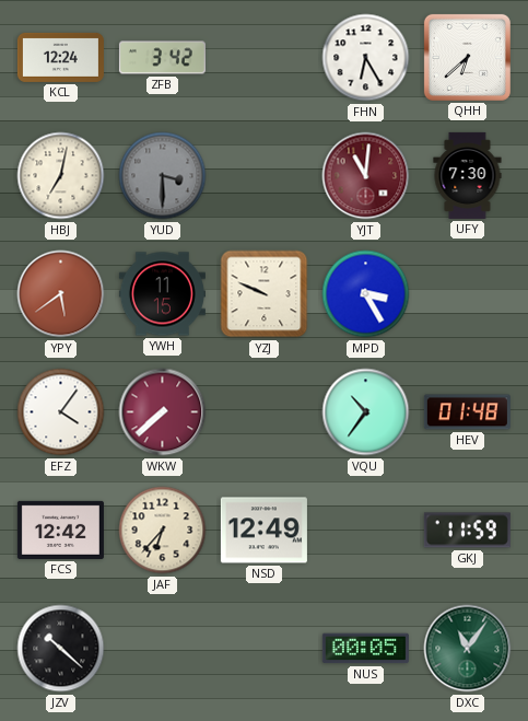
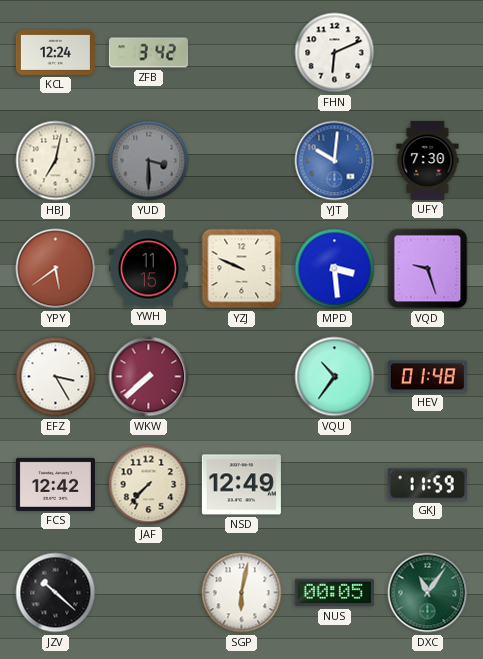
FHN: 6:25 -> 6:11 (335, 53)
QHH: 6:38 -> none (467, 57)
YJT: 11:01 -> 10:01 (335, 161)
YJT dial: burgundy -> blue (335, 161)
MPD: 3:25 -> 3:29 (335, 269)
VQD: none -> 9:27 (428, 269)
EFZ: 4:06 -> 3:25 (56, 377)
JAF: 6:37 -> 7:37 (149, 485)
SGP: none -> 6:02 (242, 593)
